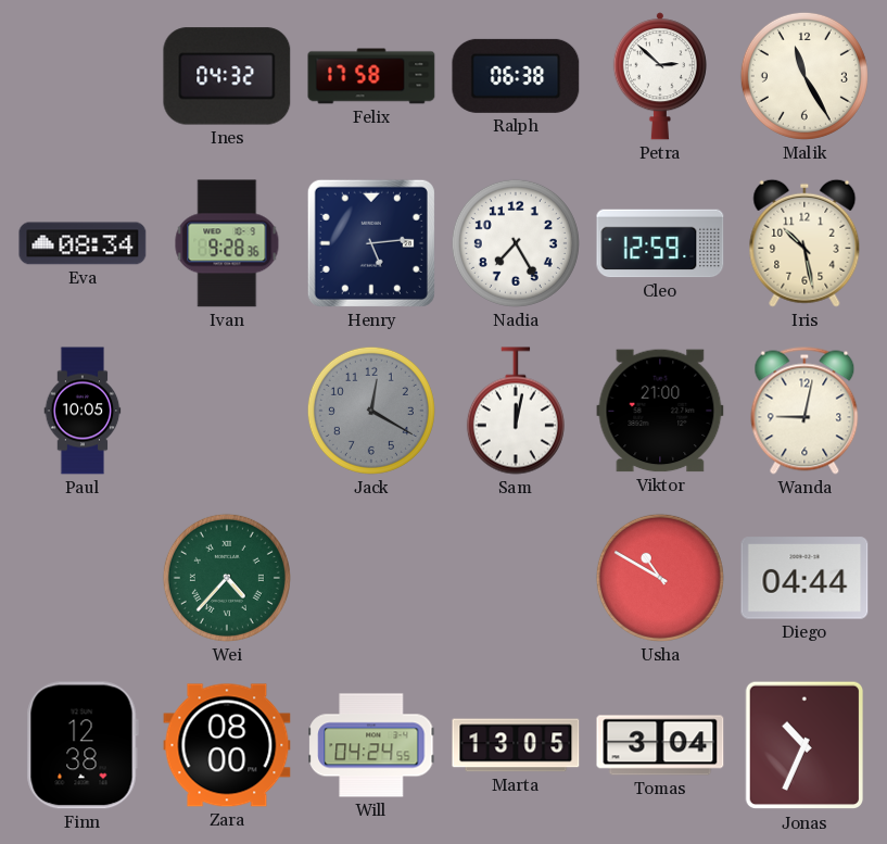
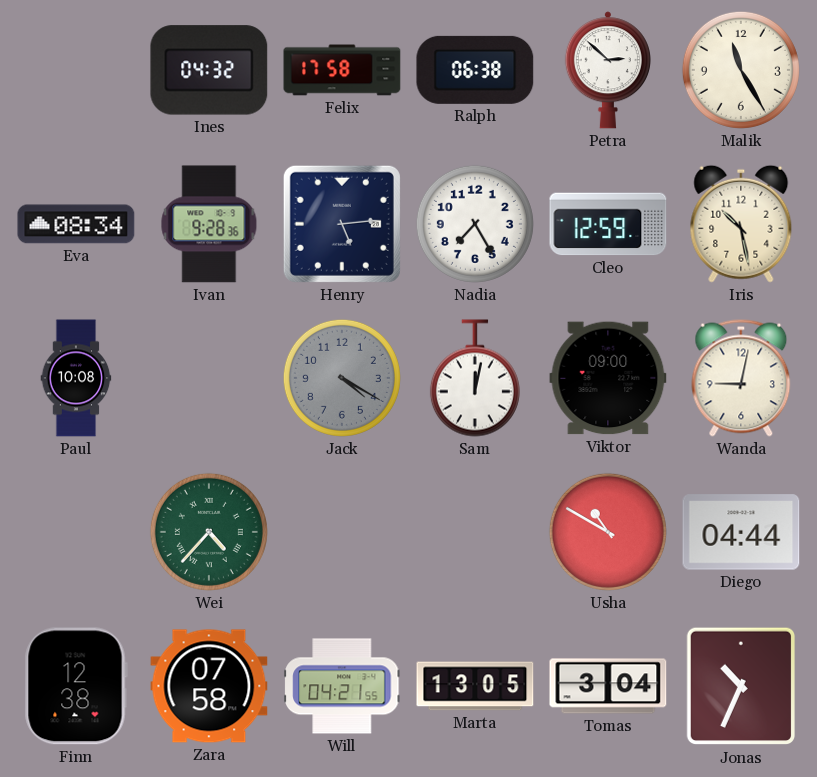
Paul: 10:05 -> 10:08 (76, 378)
Jack: 12:20 -> 4:20 (342, 378)
Viktor: 21:00 -> 09:00 (608, 378)
Zara: 08:00 -> 07:58 (209, 686)
Will: 04:24 -> 04:21 (343, 686)
